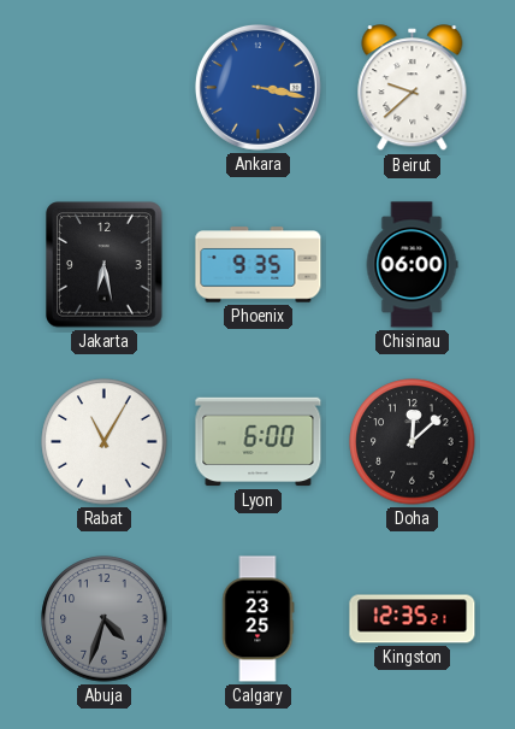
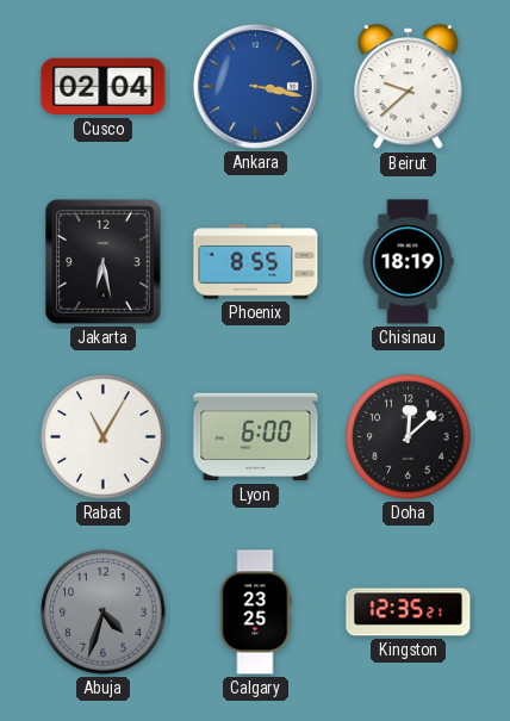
Cusco: none -> 02:04 (104, 87)
Phoenix: 9:35 -> 8:55 (256, 262)
Chisinau: 06:00 -> 18:19 (408, 262)
